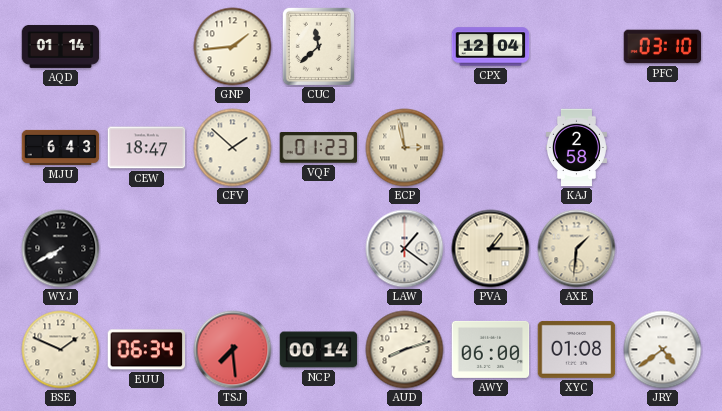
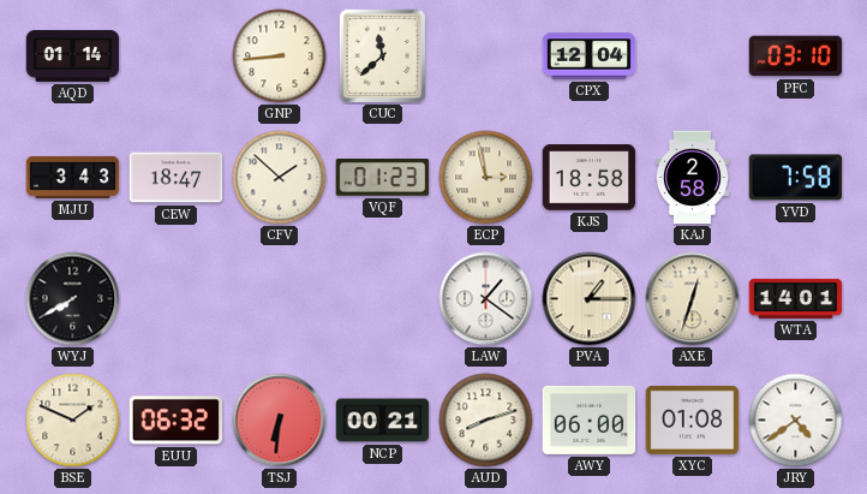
GNP: 1:44 -> 8:44 (280, 56)
MJU: 6:43 -> 3:43 (73, 177)
KJS: none -> 18:58 (590, 178)
YVD: none -> 7:58 (796, 178)
AXE: 1:31 -> 12:33 (693, 299)
WTA: none -> 14:01 (796, 298)
EUU: 06:34 -> 06:32 (177, 421)
TSJ: 7:29 -> 6:31 (280, 421)
NCP: 00:14 -> 00:21 (383, 421)
